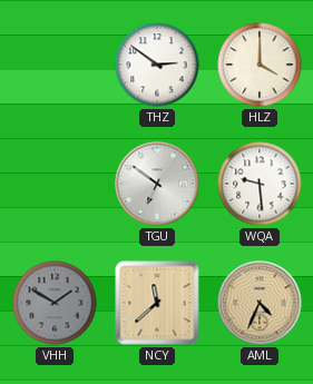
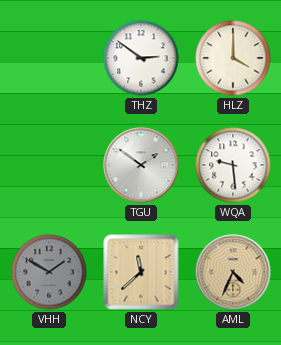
TGU: 6:51 -> 1:51 (141, 165)
